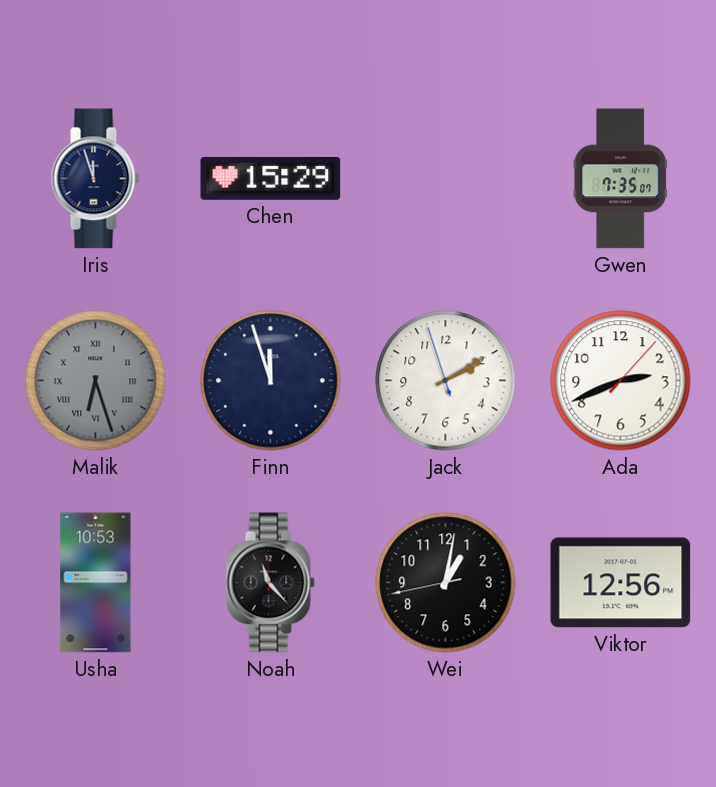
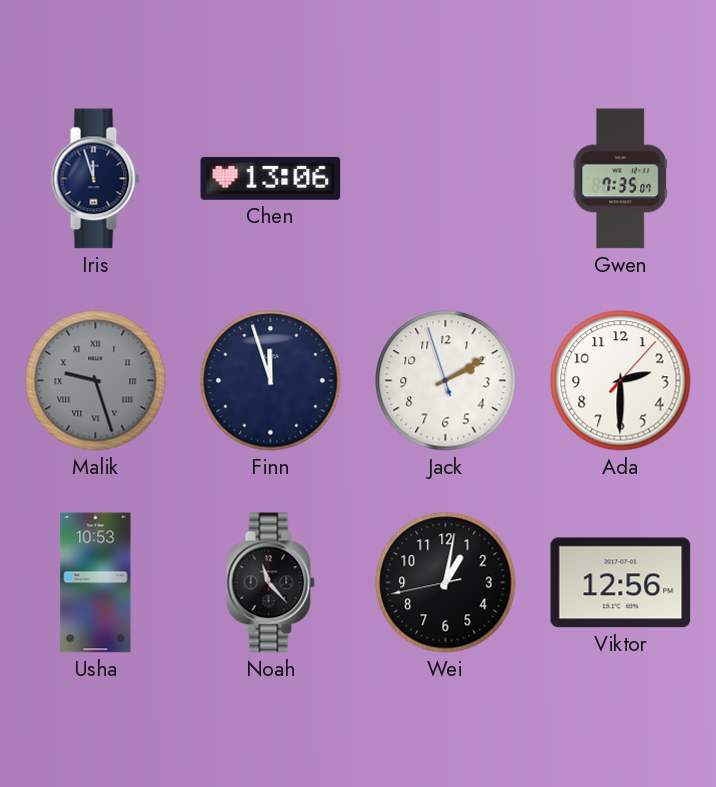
Chen: 15:29 -> 13:06 (271, 178)
Malik: 6:27 -> 9:27 (96, 381)
Ada: 2:41 -> 2:30 (621, 381)
